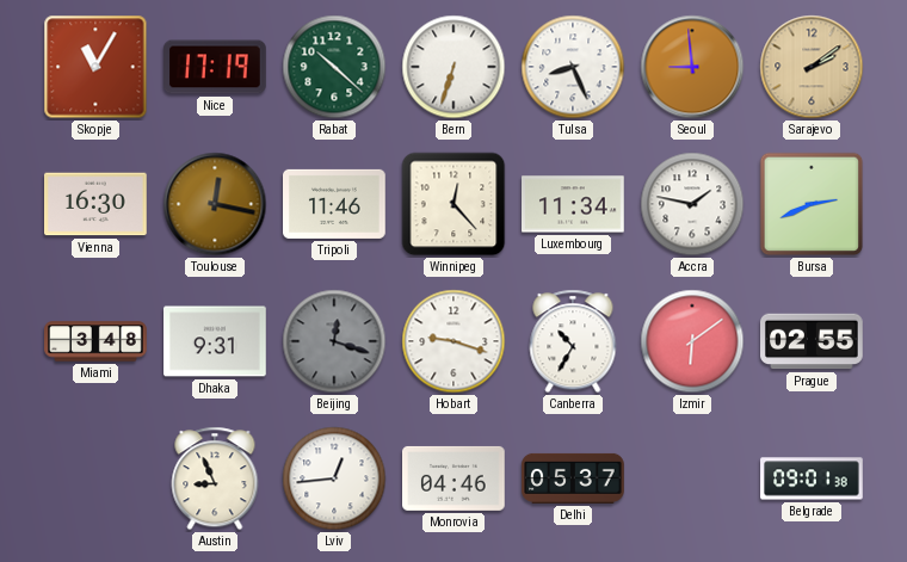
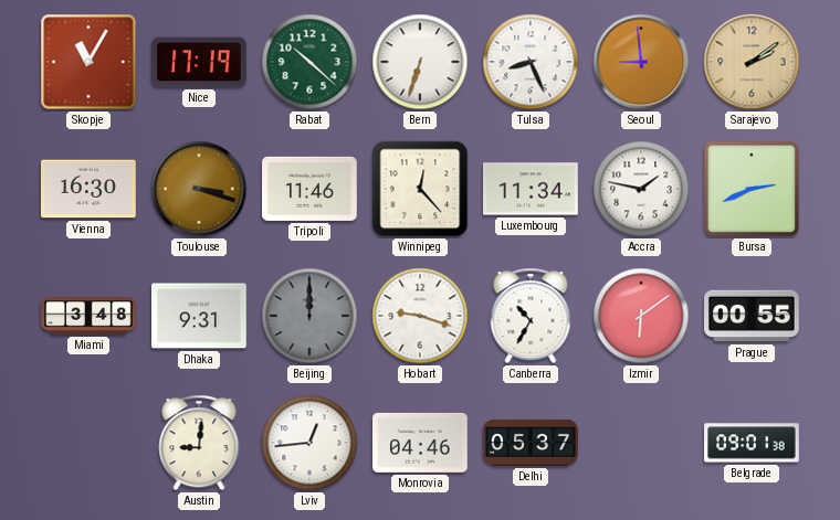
Toulouse: 12:17 -> 3:18 (199, 189)
Beijing: 12:18 -> 12:00 (309, 316)
Prague: 02:55 -> 00:55 (752, 316)
Austin: 8:56 -> 9:01 (199, 443)
